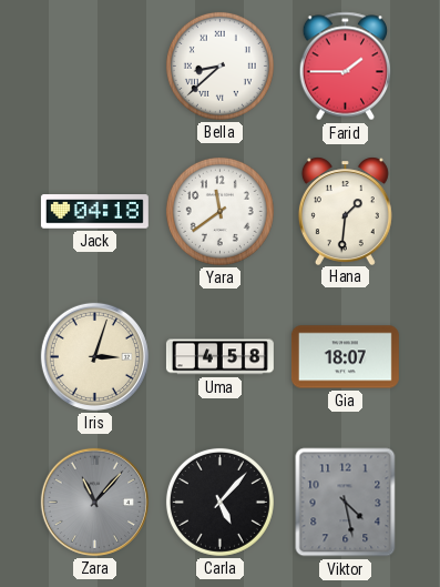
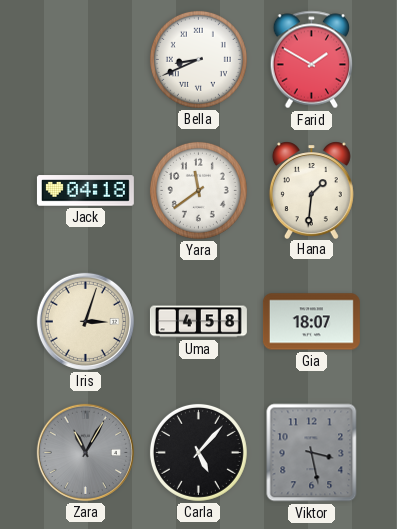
Bella: 8:38 -> 8:41 (198, 59)
Farid: 1:45 -> 1:50 (312, 60)
Zara: 11:07 -> 11:05 (85, 452)
Viktor: 4:28 -> 3:28 (312, 453)
